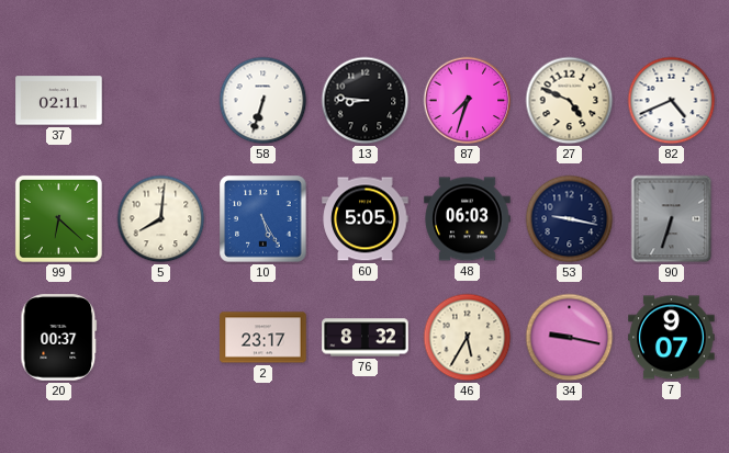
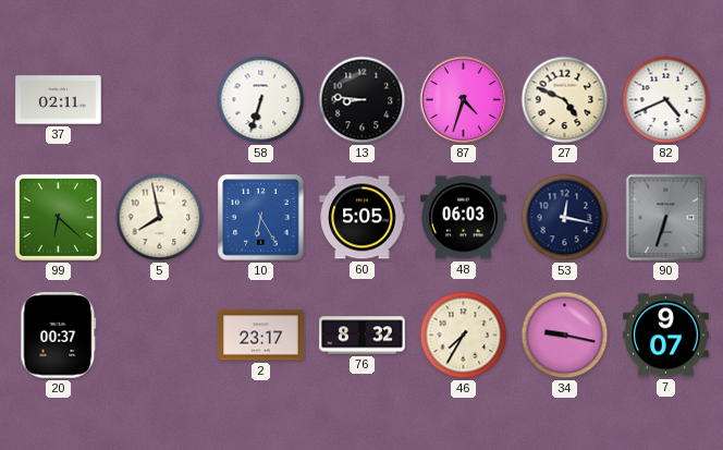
87: 7:33 -> 4:33 (464, 100)
5: 8:01 -> 7:58 (160, 218)
10: 5:25 -> 6:25 (261, 218)
53: 9:17 -> 12:17 (565, 218)
46: 5:35 -> 7:35 (464, 336)
